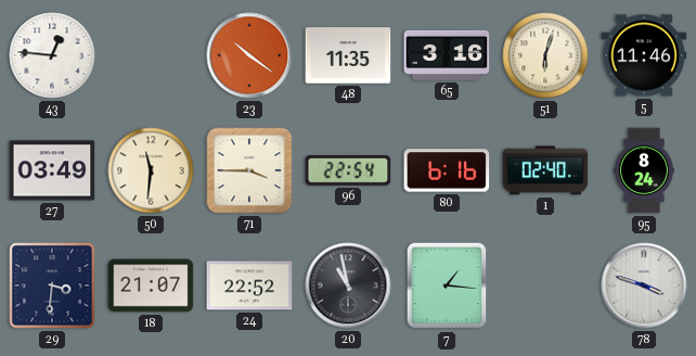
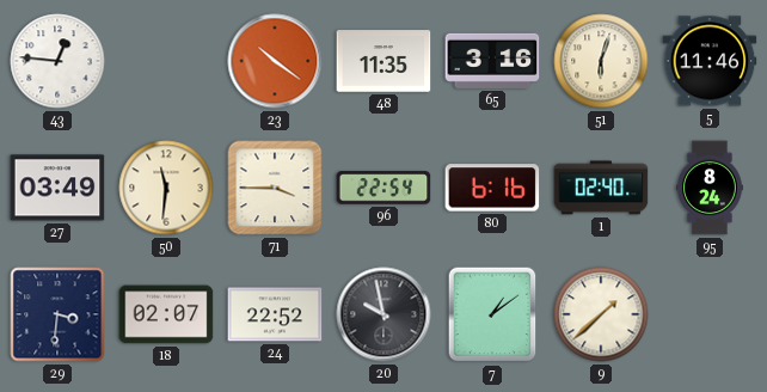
18: 21:07 -> 02:07 (166, 314)
20: 10:58 -> 9:58 (383, 314)
7: 1:16 -> 1:09 (492, 314)
9: none -> 1:38 (601, 314)
78: 3:48 -> none (644, 285)
